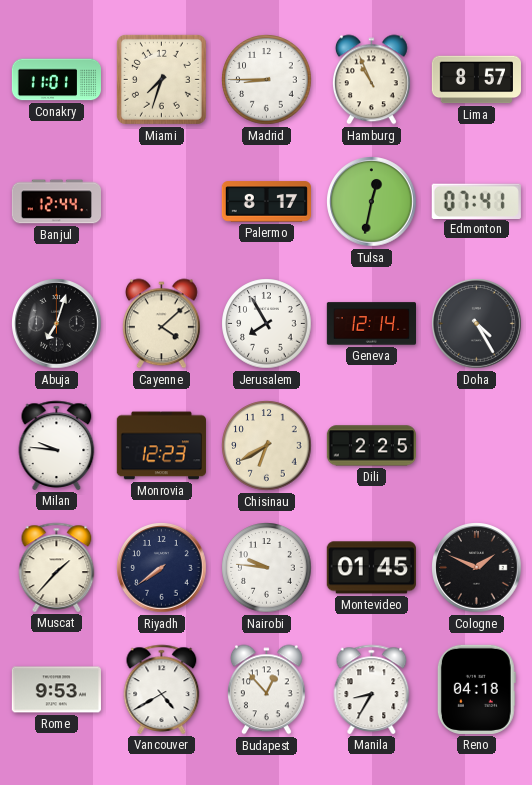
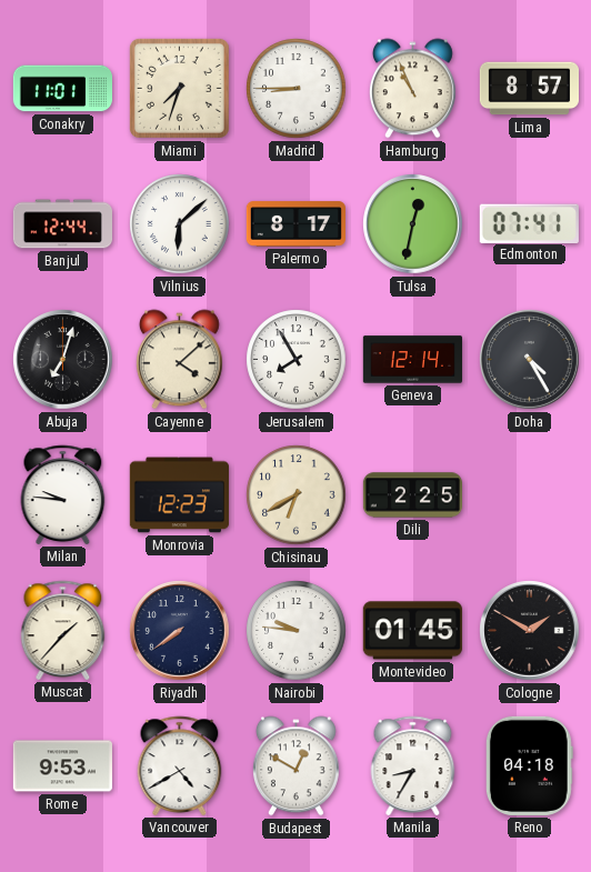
Vilnius: none -> 6:08 (180, 224)
Cologne: 1:49 -> 1:50 (530, 631)
Budapest: 12:53 -> 12:50 (295, 766)
